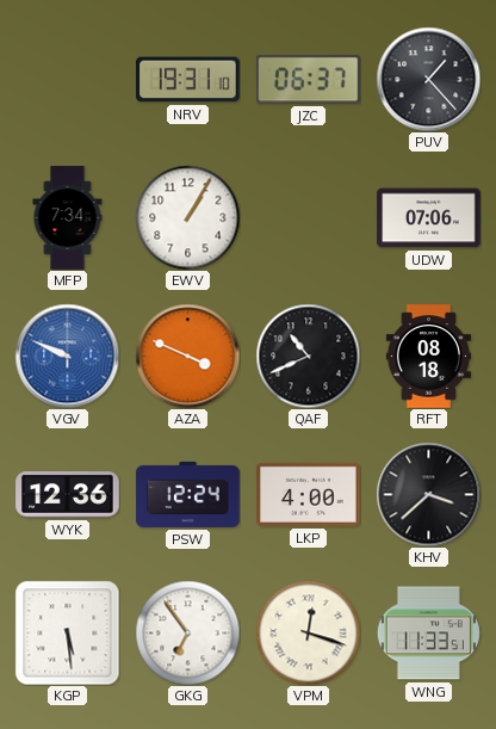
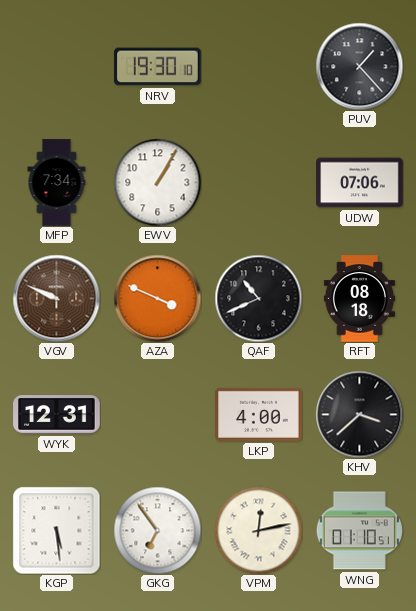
NRV: 19:31 -> 19:30 (158, 67)
JZC: 06:37 -> none (309, 80)
VGV dial: blue -> brown (56, 298)
WYK: 12:36 -> 12:31 (57, 415)
PSW: 12:24 -> none (188, 494)
VPM: 12:18 -> 12:13 (258, 530)
WNG: 11:33 -> 01:10 (359, 531)
